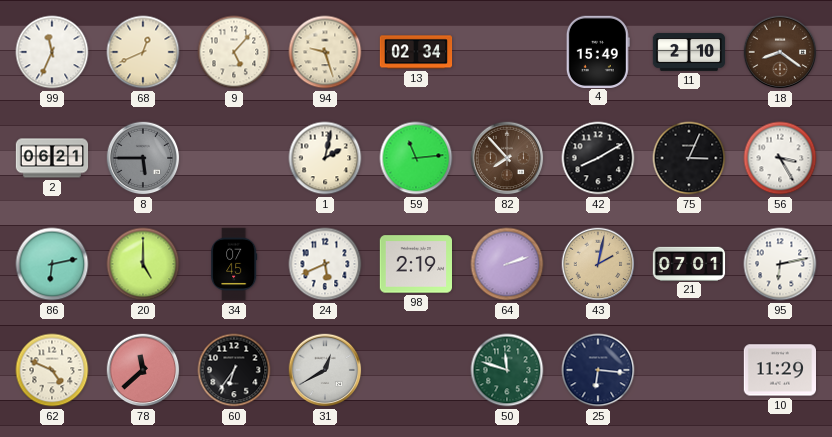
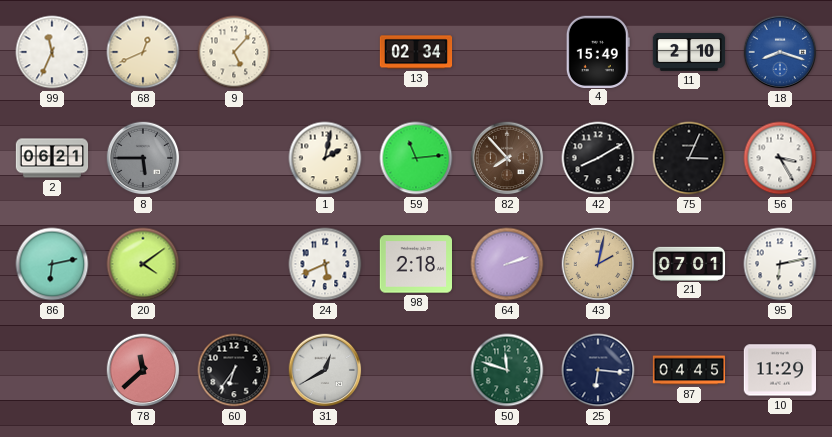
94: 9:27 -> none (325, 52)
18: 8:21 -> 8:18 (780, 52)
18 dial: brown -> blue (780, 52)
20: 5:00 -> 4:09 (143, 264)
34: 07:45 -> none (234, 264)
98: 2:19 -> 2:18 (415, 264)
62: 4:49 -> none (52, 370)
87: none -> 04:45 (689, 370)
